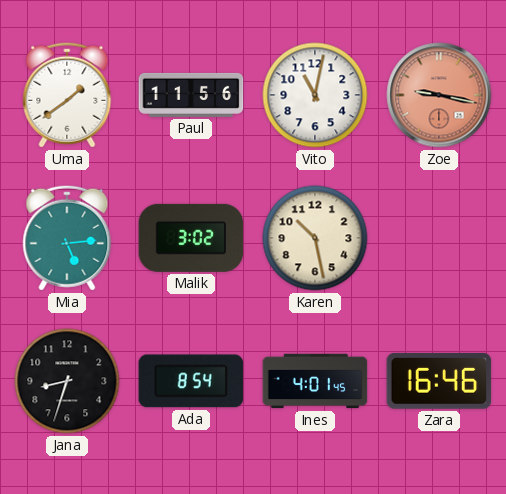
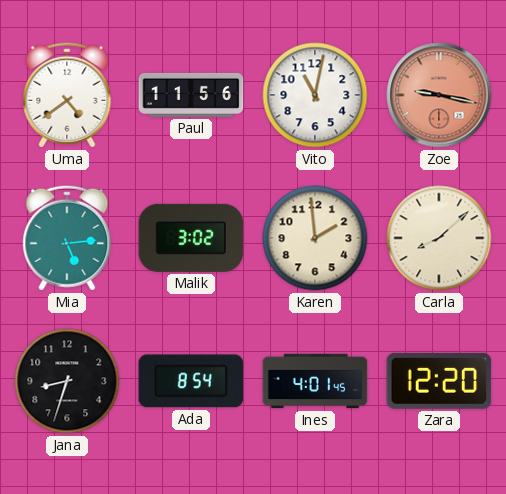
Uma: 1:39 -> 4:39 (67, 95)
Karen: 10:28 -> 1:59 (315, 238)
Carla: none -> 8:08 (439, 238)
Zara: 16:46 -> 12:20 (439, 381)
